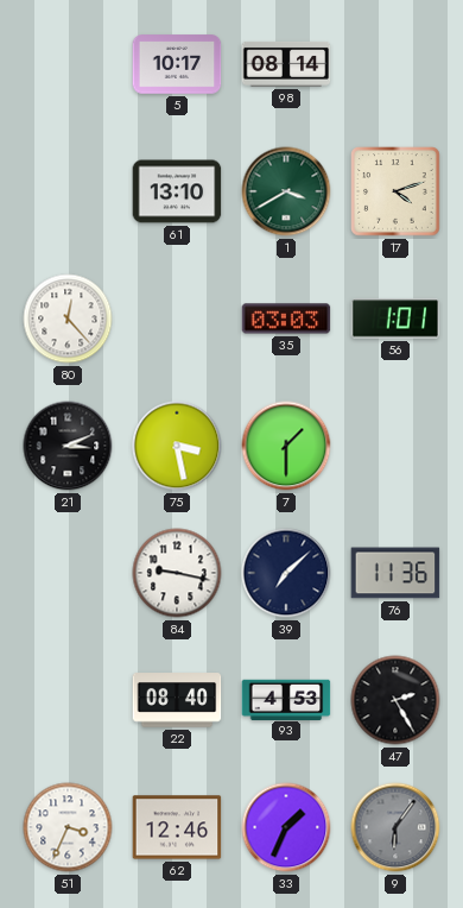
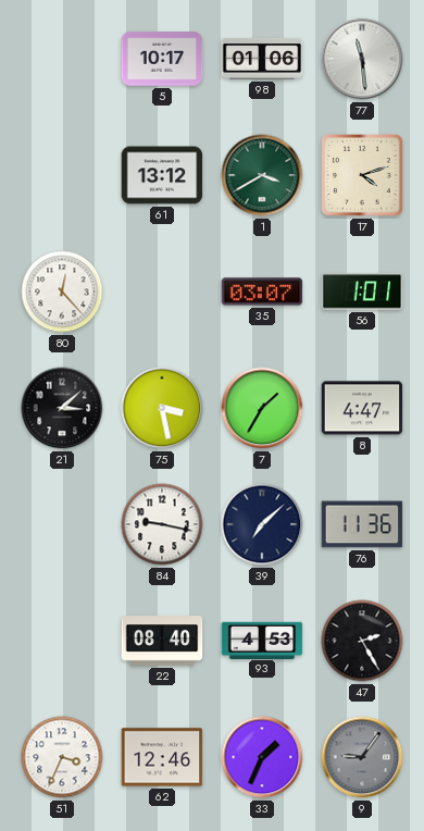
98: 08:14 -> 01:06 (262, 59)
77: none -> 11:29 (362, 59)
61: 13:10 -> 13:12 (162, 175)
35: 03:03 -> 03:07 (262, 292)
21: 3:11 -> 3:08 (62, 408)
7: 1:30 -> 1:35 (262, 408)
8: none -> 4:47 (362, 408)
9: 6:06 -> 9:06 (362, 757)
